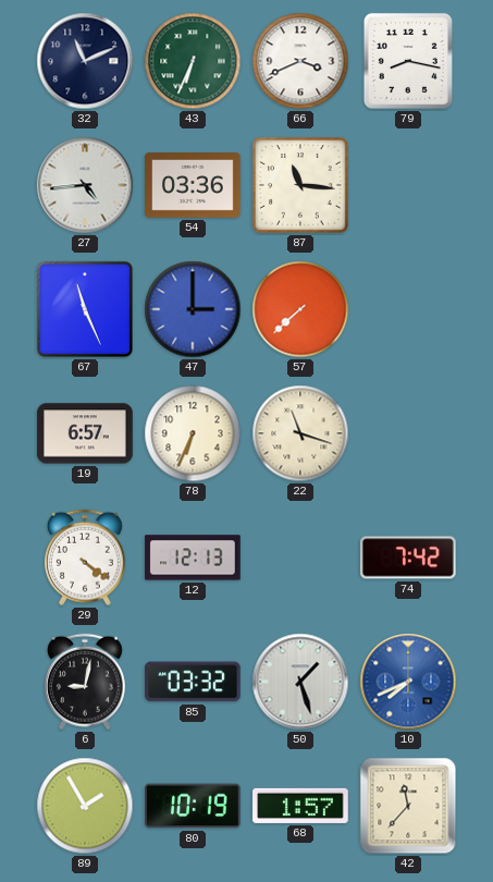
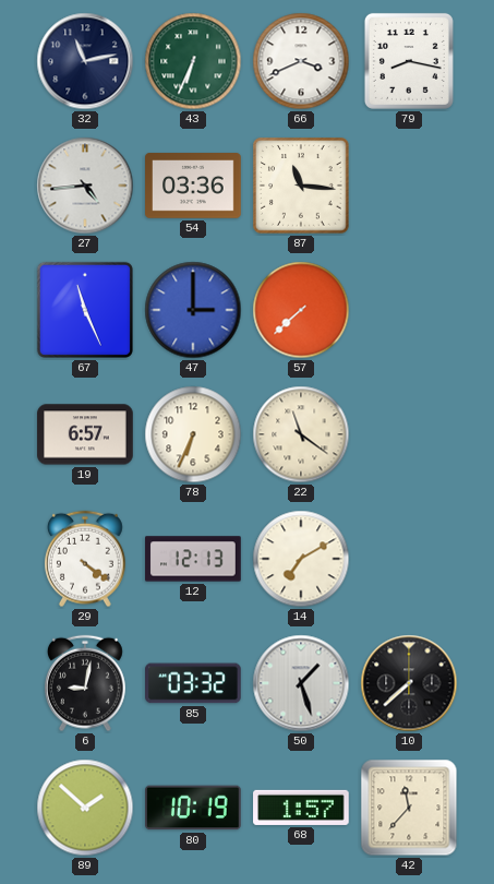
32: 11:11 -> 11:13 (85, 61)
22: 11:18 -> 11:21 (301, 434)
14: none -> 7:10 (301, 559)
74: 7:42 -> none (409, 558)
10: 7:41 -> 7:38 (409, 683)
10 dial: blue -> black (409, 683)
89: 1:55 -> 1:52 (85, 808)
